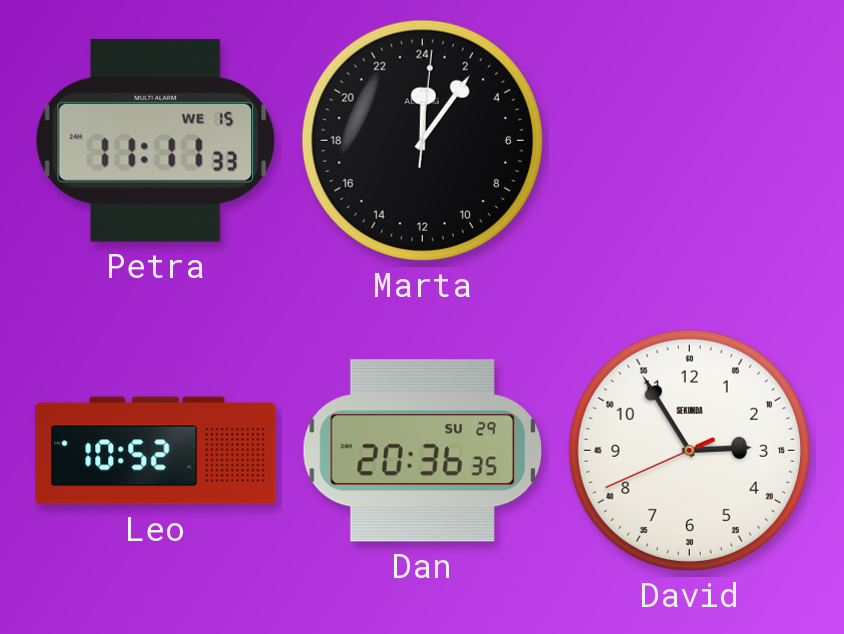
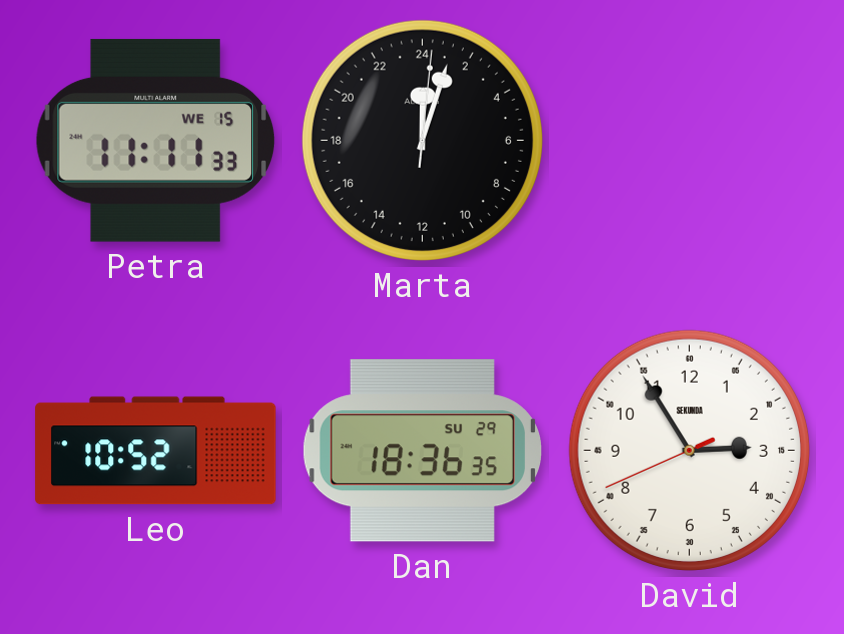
Marta: 0:06 -> 0:03 (422, 140)
Dan: 20:36 -> 18:36 (422, 451)
